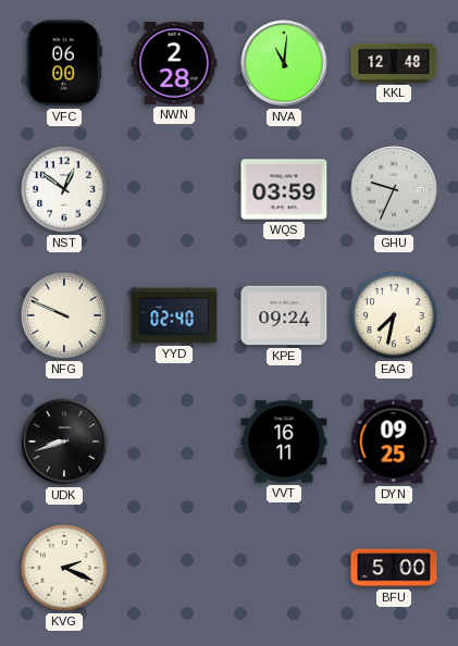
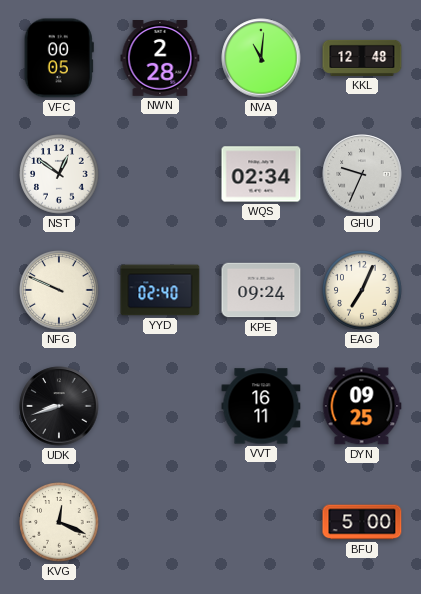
VFC: 06:00 -> 00:05 (59, 58)
WQS: 03:59 -> 02:34 (261, 174)
EAG: 7:32 -> 7:04 (362, 290)
KVG: 2:19 -> 12:19 (59, 522)
